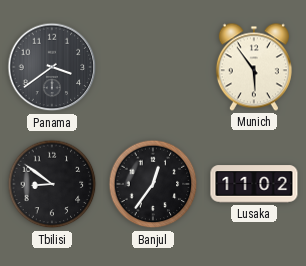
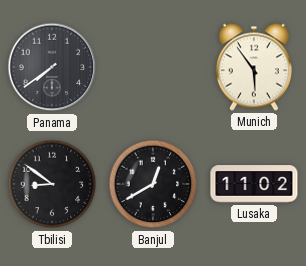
Panama: 3:39 -> 7:39 (52, 67)
Banjul: 12:36 -> 12:40 (153, 184)
